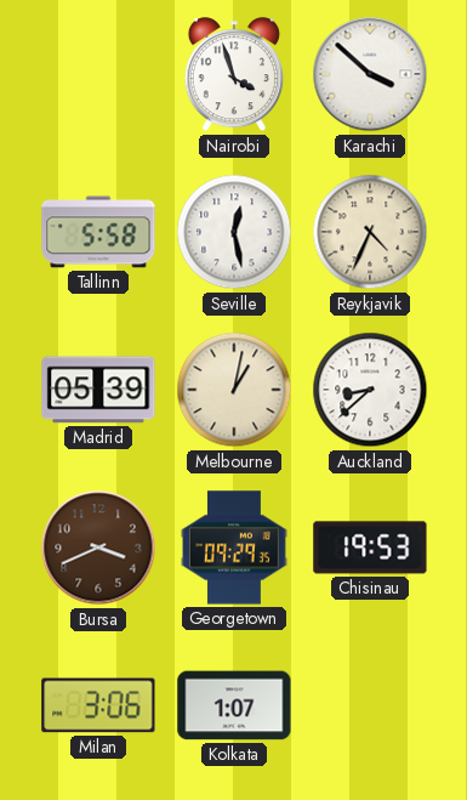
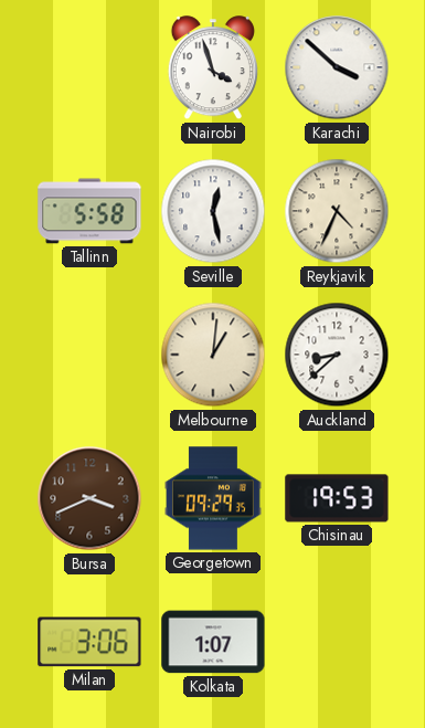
Madrid: 05:39 -> none (98, 390)
Melbourne: 1:02 -> 1:01 (213, 355)
